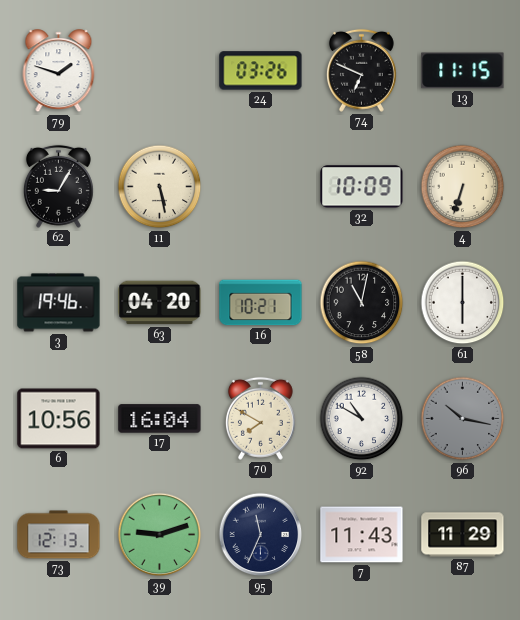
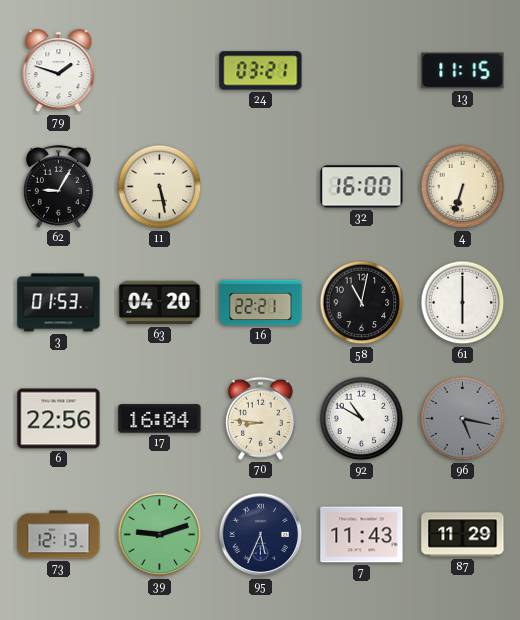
24: 03:26 -> 03:21 (261, 71)
74: 6:49 -> none (361, 70)
32: 10:09 -> 16:00 (362, 187)
3: 19:46 -> 01:53 (59, 303)
16: 10:21 -> 22:21 (261, 303)
6: 10:56 -> 22:56 (59, 419)
70: 7:50 -> 8:46 (260, 418)
96: 10:17 -> 5:17 (463, 419)
95: 11:34 -> 5:34 (261, 535)
